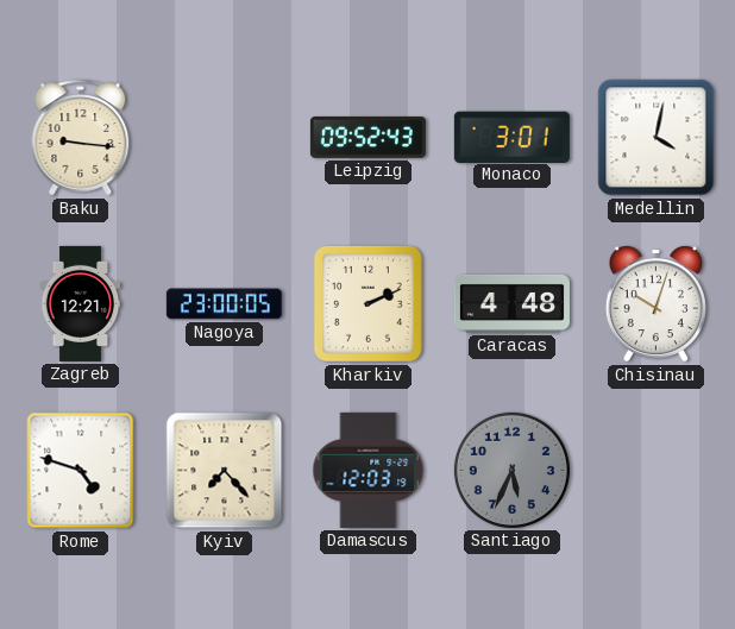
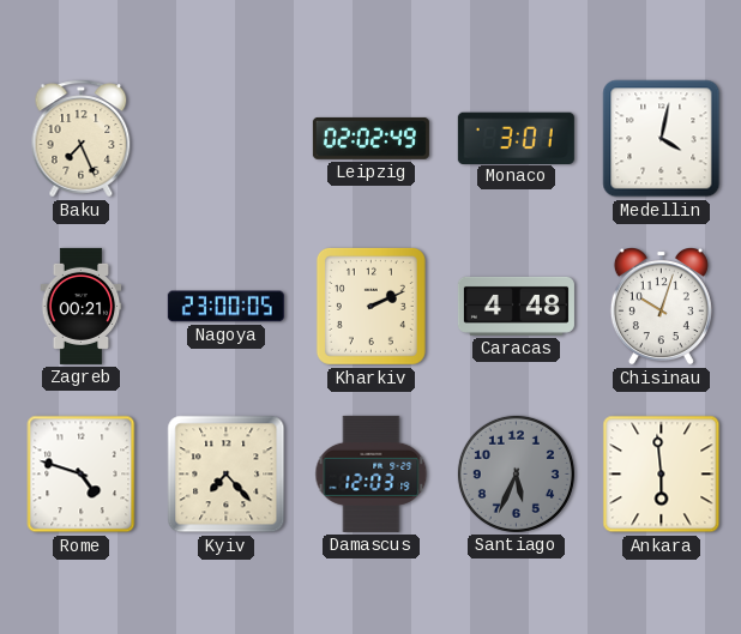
Baku: 9:16 -> 7:26 (82, 139)
Leipzig: 09:52 -> 02:02 (370, 138)
Zagreb: 12:21 -> 00:21 (82, 306)
Ankara: none -> 5:59 (662, 475)
